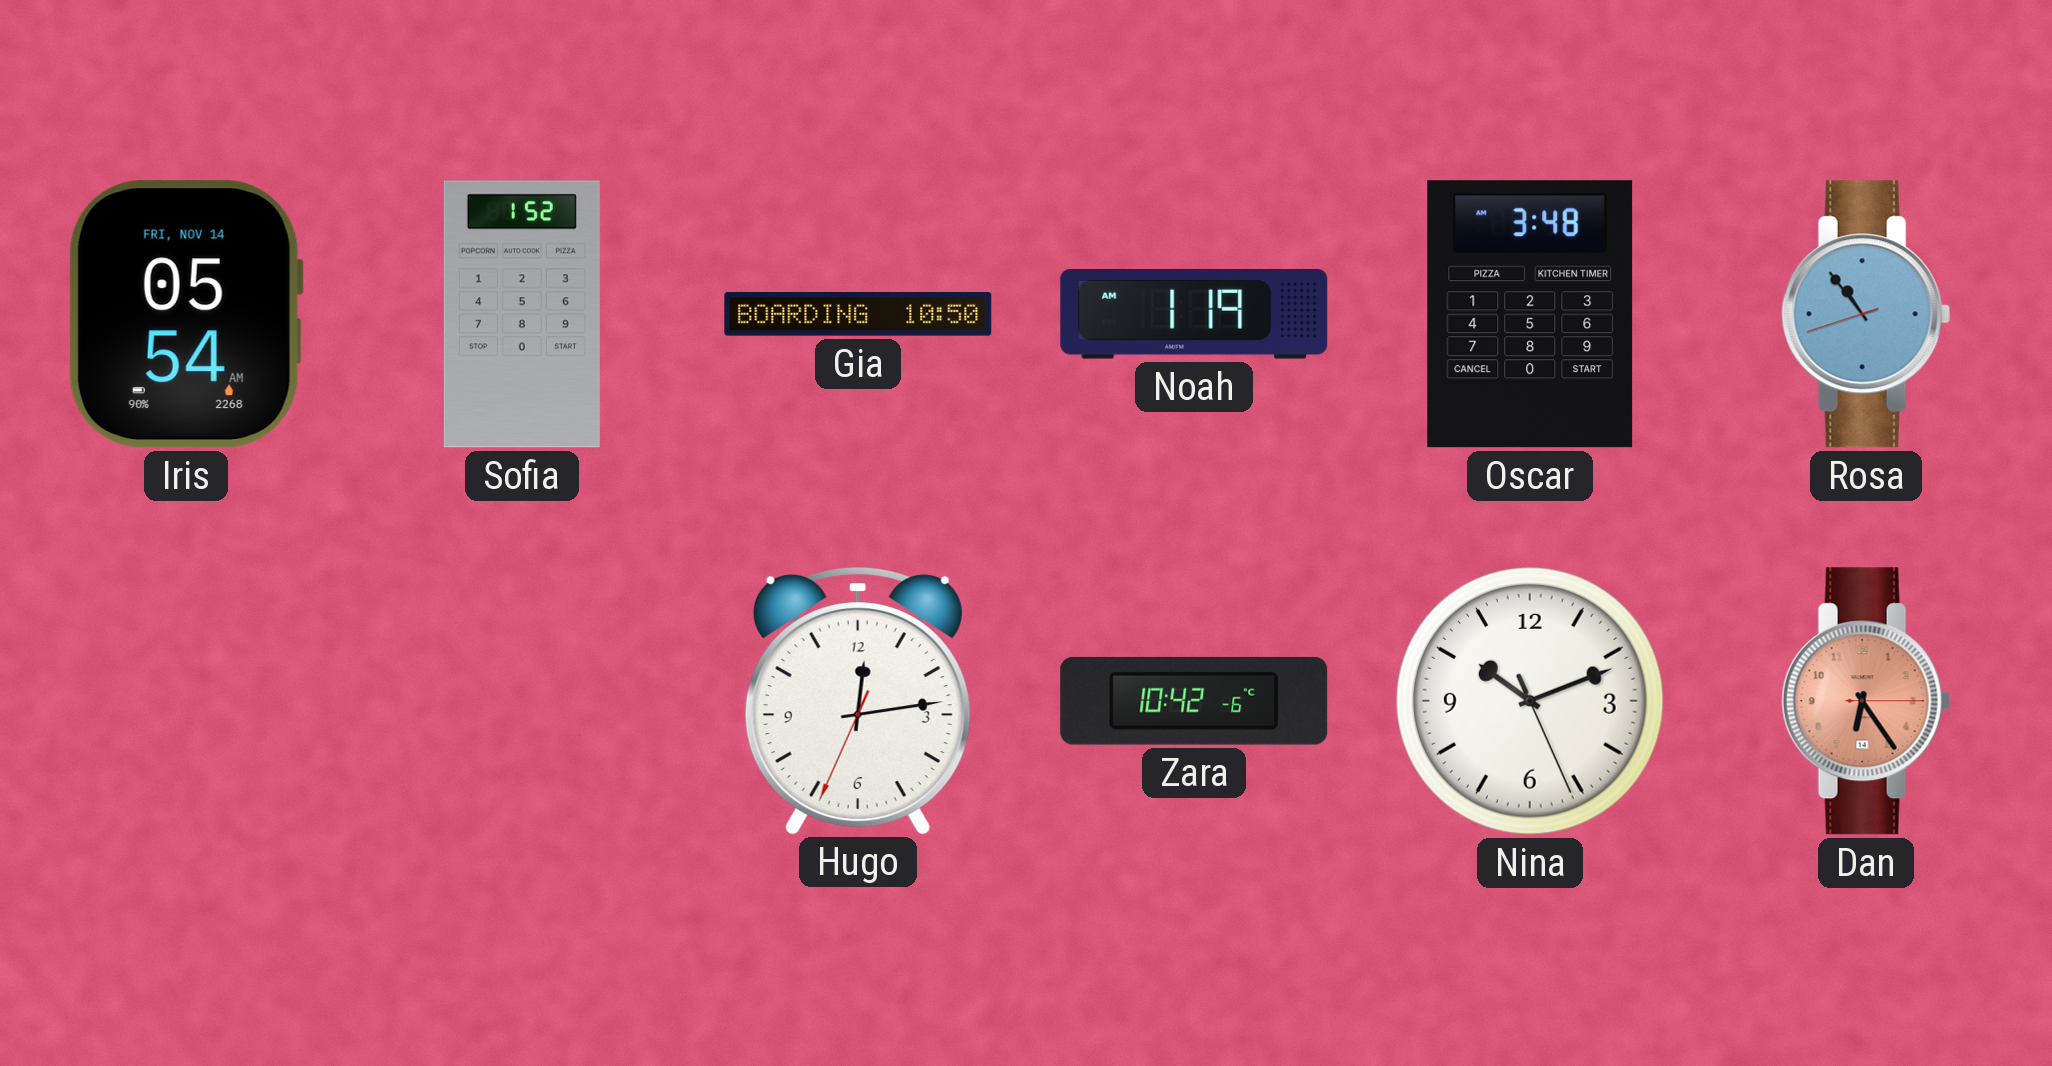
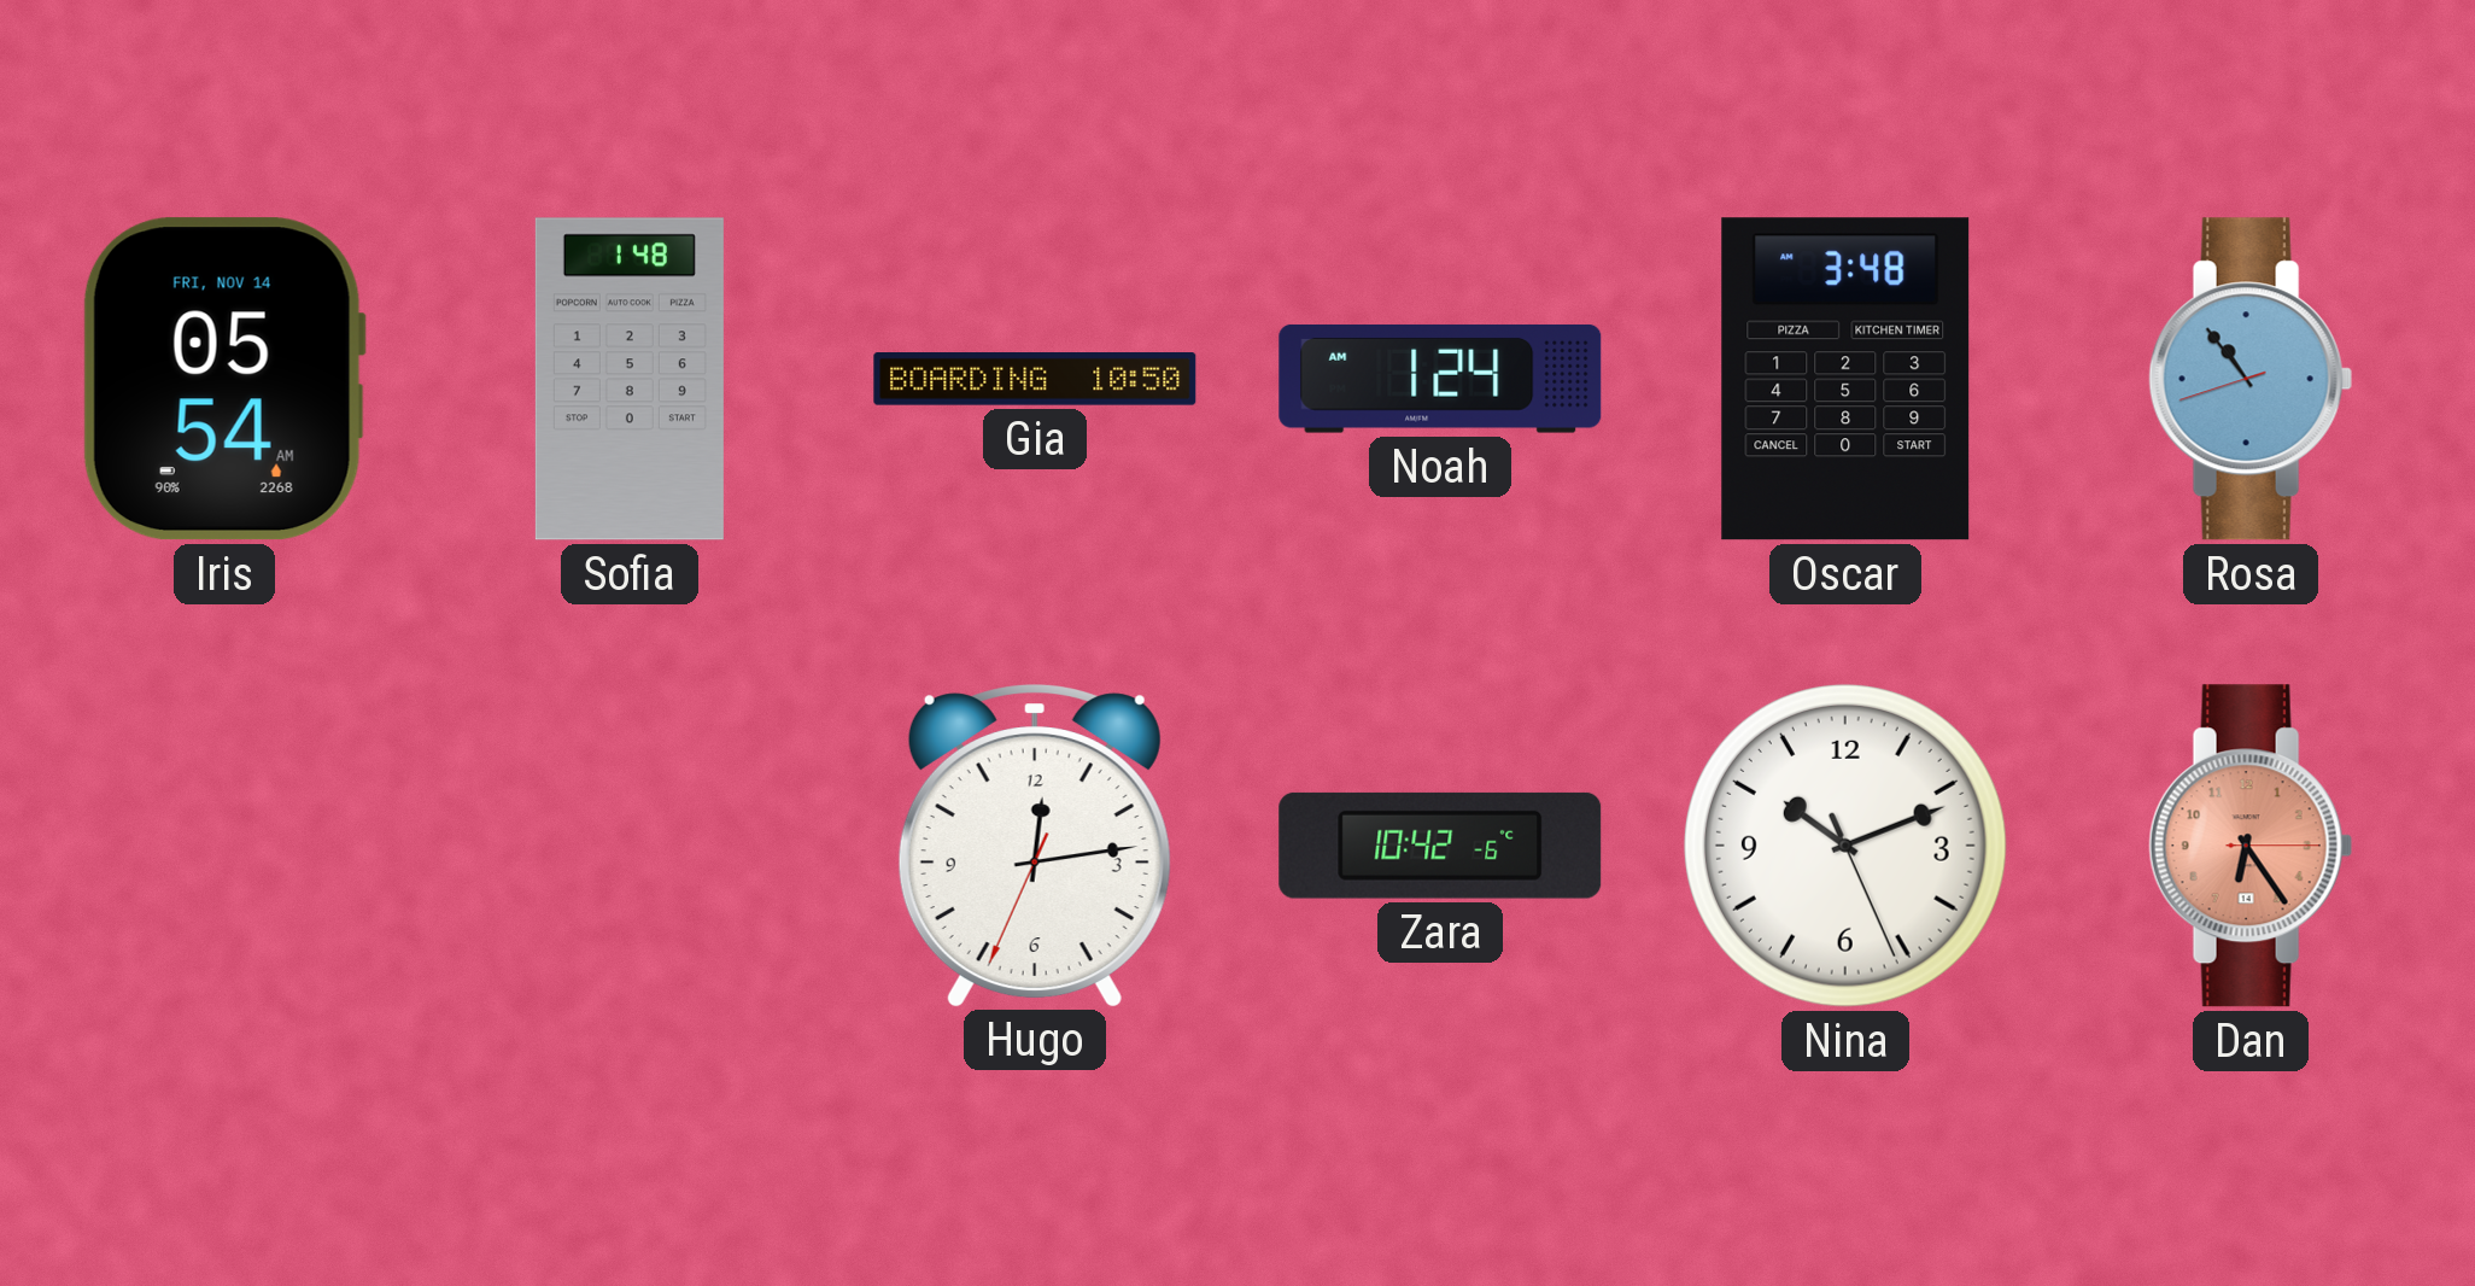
Sofia: 1:52 -> 1:48 (630, 379)
Noah: 1:19 -> 1:24 (1440, 379)
